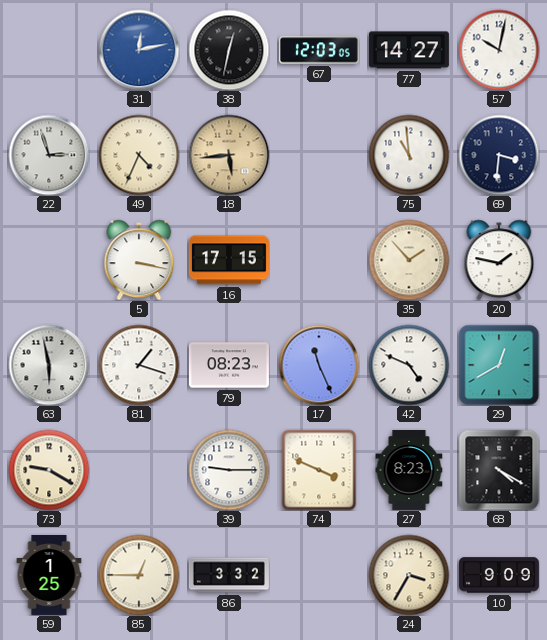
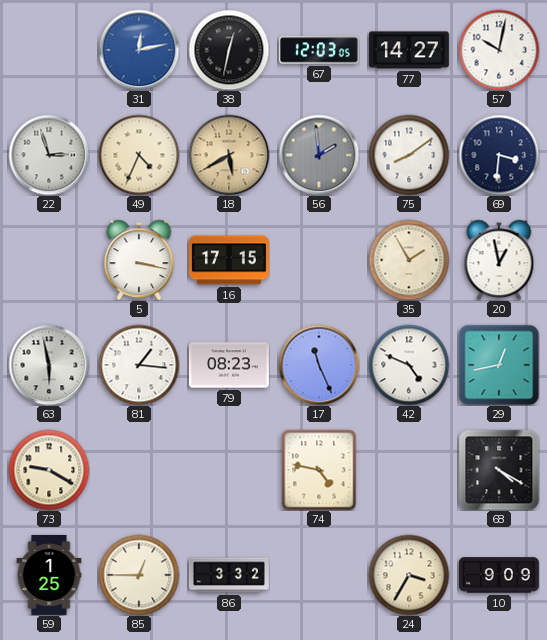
18: 5:44 -> 5:40 (229, 155)
56: none -> 1:59 (319, 155)
75: 10:59 -> 8:09 (409, 155)
35: 1:53 -> 1:55 (409, 260)
20: 1:47 -> 12:58 (499, 260)
81: 1:18 -> 1:16 (139, 365)
29: 12:40 -> 12:43 (499, 365)
39: 9:15 -> none (229, 470)
74: 3:49 -> 4:47 (319, 470)
27: 8:23 -> none (409, 470)
